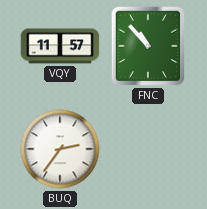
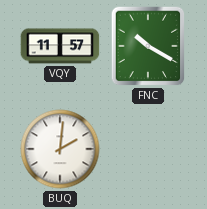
FNC: 10:53 -> 10:20 (148, 46)
BUQ: 2:36 -> 2:01 (60, 149)
